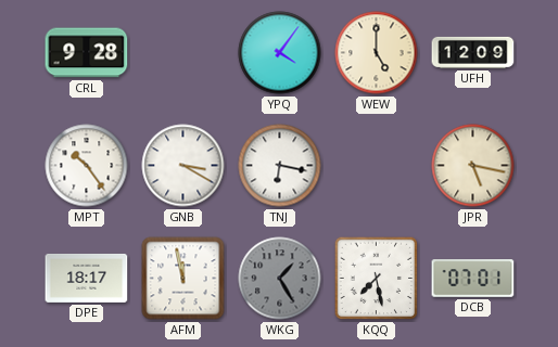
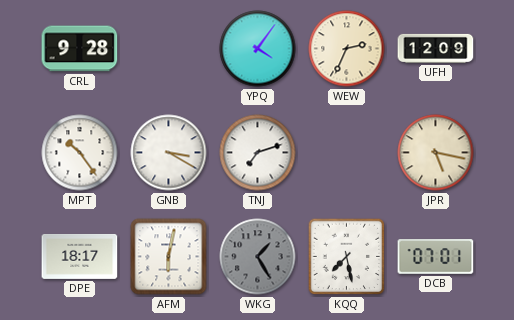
WEW: 5:00 -> 2:34 (347, 49)
TNJ: 6:17 -> 7:12 (258, 153)
AFM: 11:58 -> 6:02 (169, 257)
